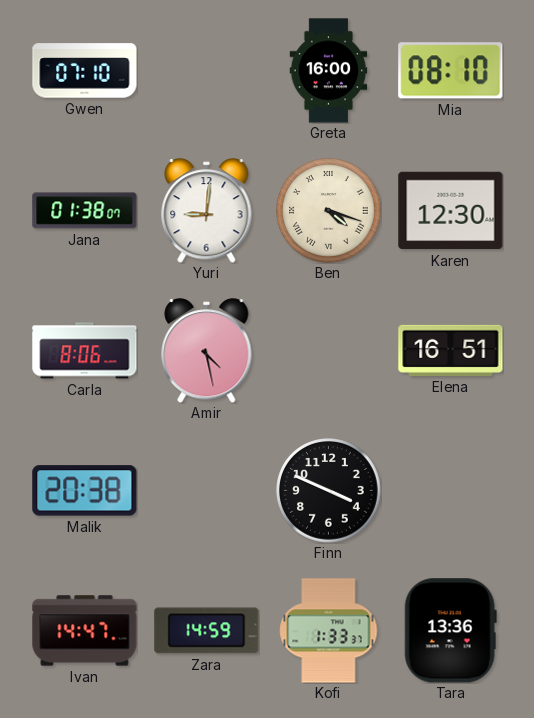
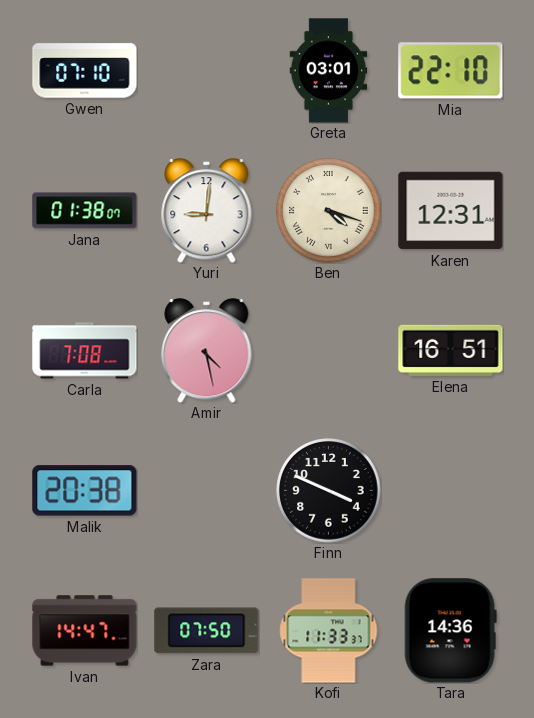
Greta: 16:00 -> 03:01 (329, 71)
Mia: 08:10 -> 22:10 (451, 71)
Karen: 12:30 -> 12:31 (451, 211)
Carla: 8:06 -> 7:08 (85, 351)
Zara: 14:59 -> 07:50 (207, 631)
Kofi: 1:33 -> 11:33 (329, 631)
Tara: 13:36 -> 14:36 (450, 631)
